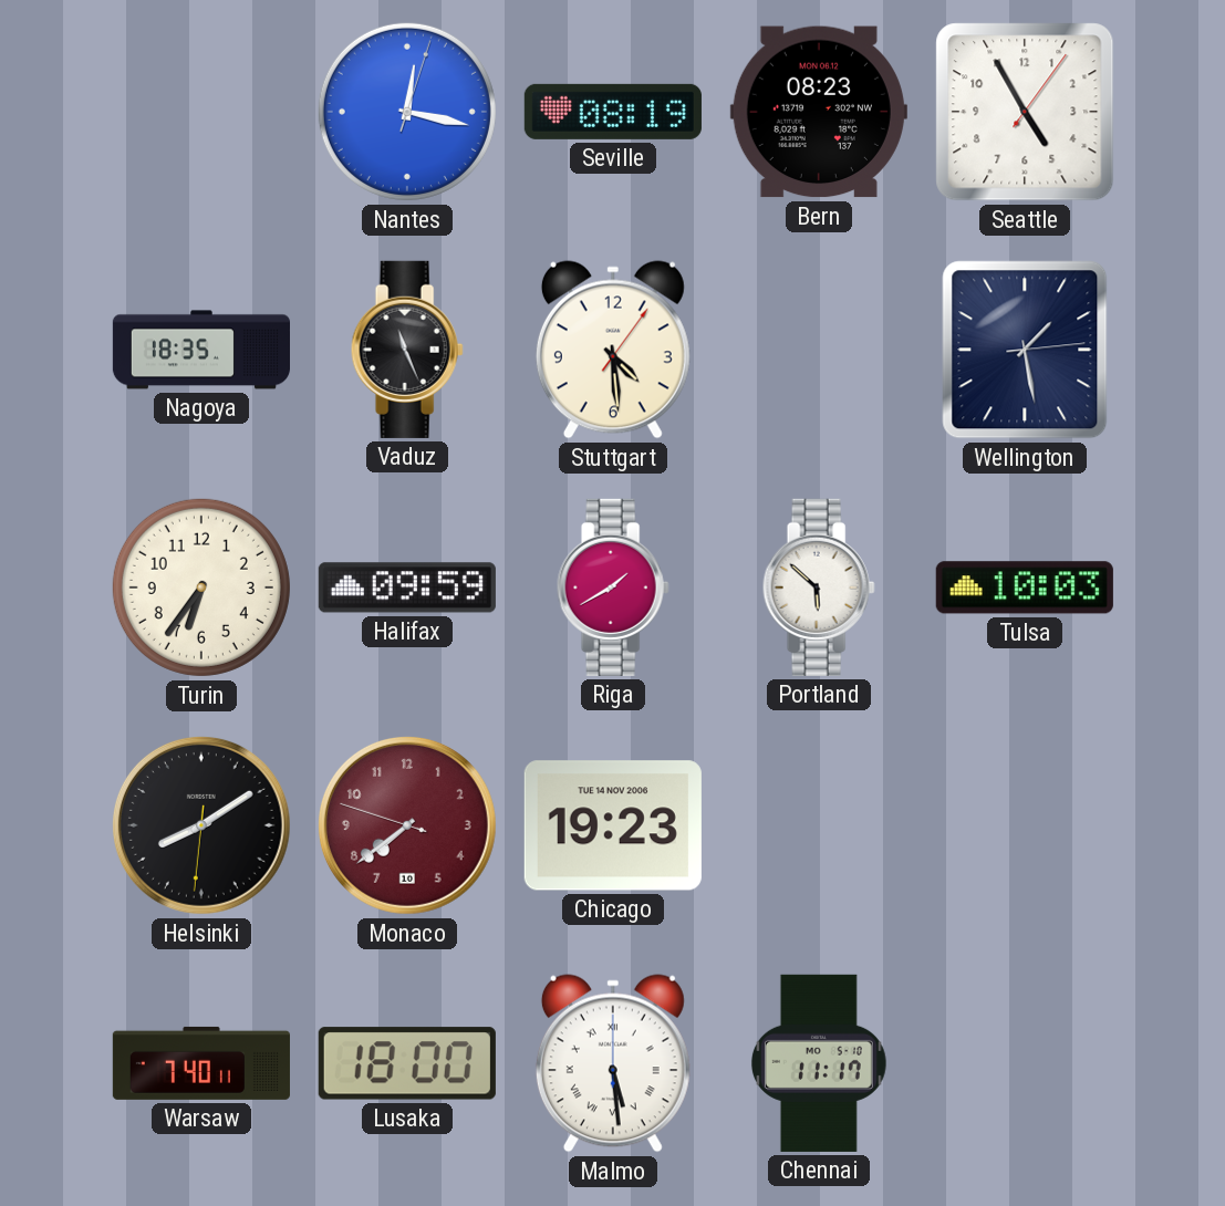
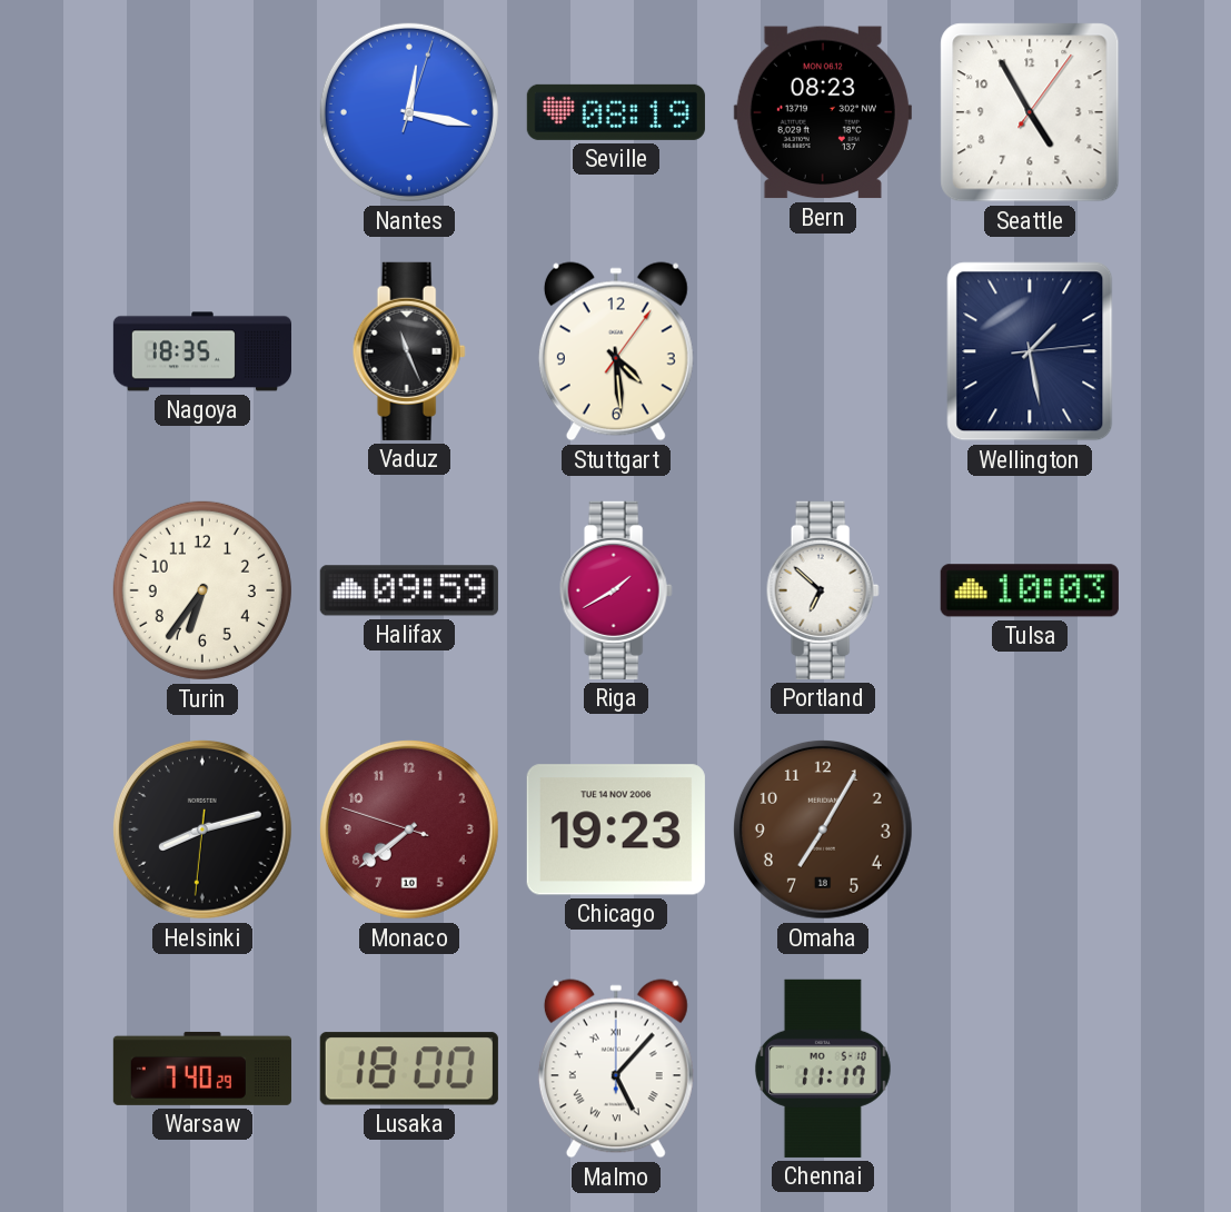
Portland: 5:52 -> 6:52 (823, 590)
Helsinki: 8:09 -> 8:12 (202, 829)
Omaha: none -> 7:05 (823, 829)
Warsaw: 7:40:11 -> 7:40:29 (202, 1069)
Malmo: 5:29 -> 5:07 (616, 1069)
